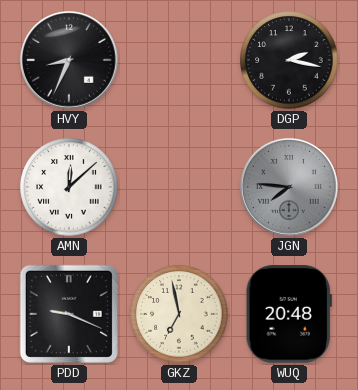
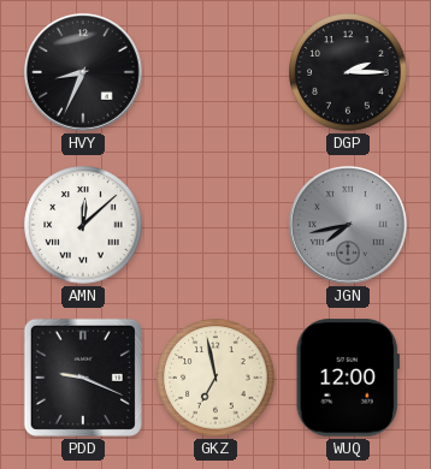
DGP: 2:17 -> 2:15 (348, 72)
JGN: 7:46 -> 7:43 (348, 225)
WUQ: 20:48 -> 12:00 (348, 378)
